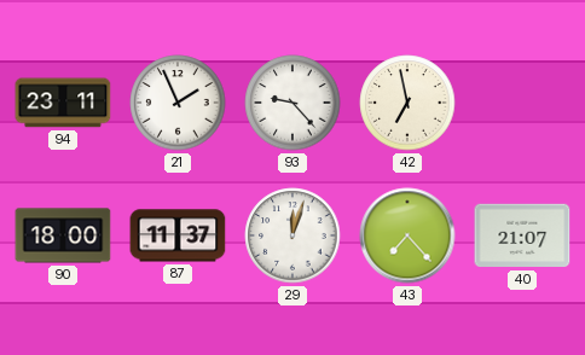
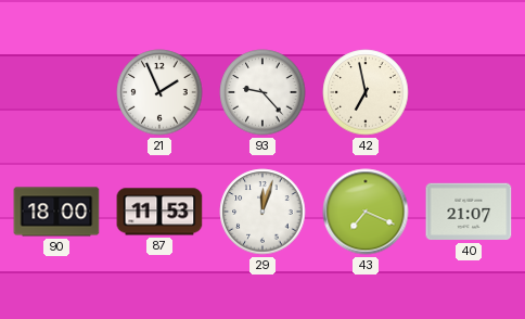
94: 23:11 -> none (63, 103)
87: 11:37 -> 11:53 (159, 212)
43: 7:23 -> 7:19 (366, 212)
